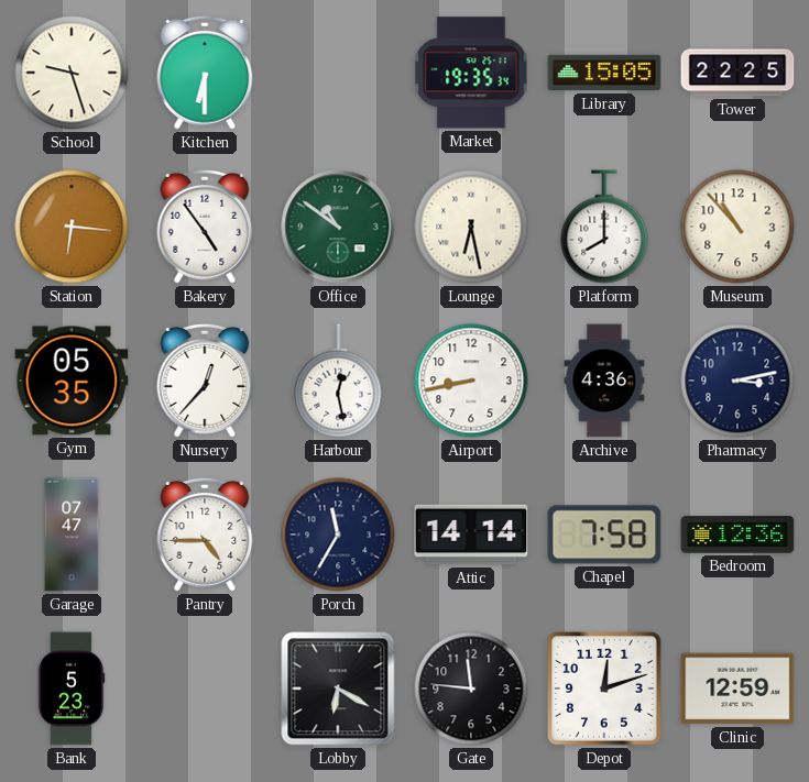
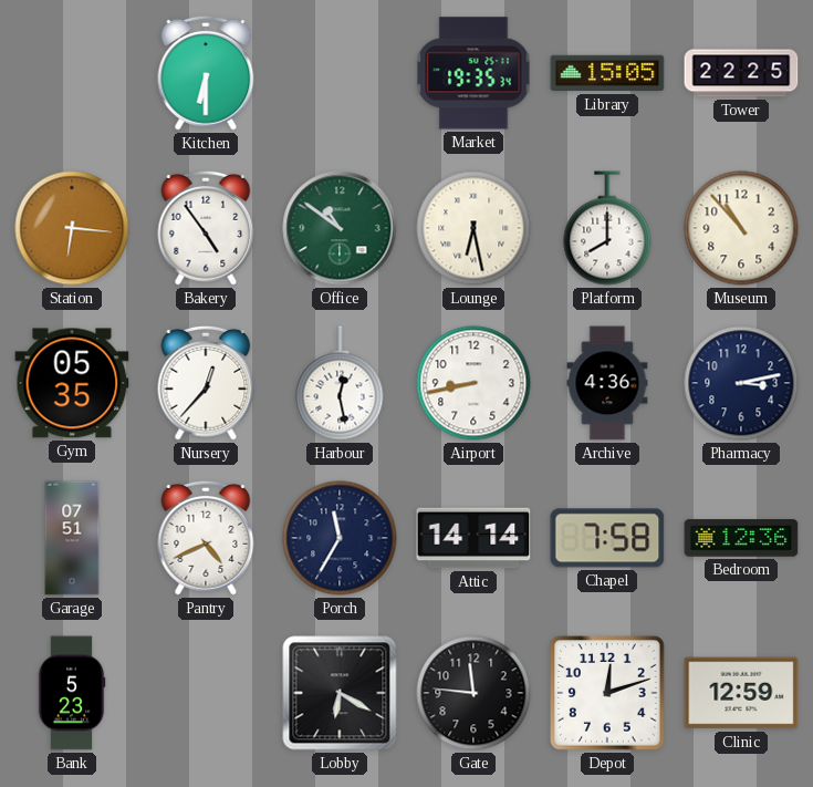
School: 9:27 -> none (72, 73)
Garage: 07:47 -> 07:51 (72, 538)
Pantry: 4:45 -> 4:41 (206, 538)
